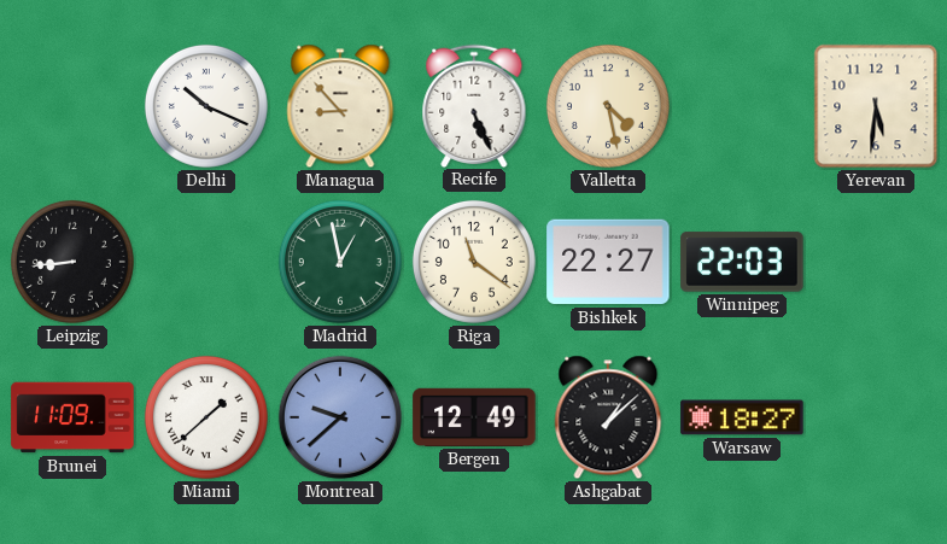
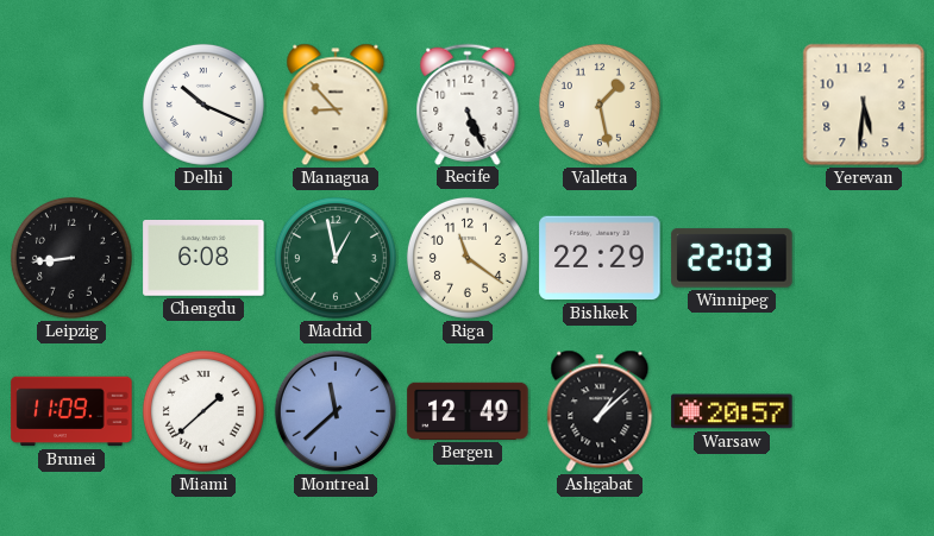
Valletta: 4:28 -> 1:28 (600, 105)
Chengdu: none -> 6:08 (203, 259)
Bishkek: 22:27 -> 22:29 (600, 258)
Montreal: 9:38 -> 11:38 (336, 411)
Warsaw: 18:27 -> 20:57 (732, 411)
